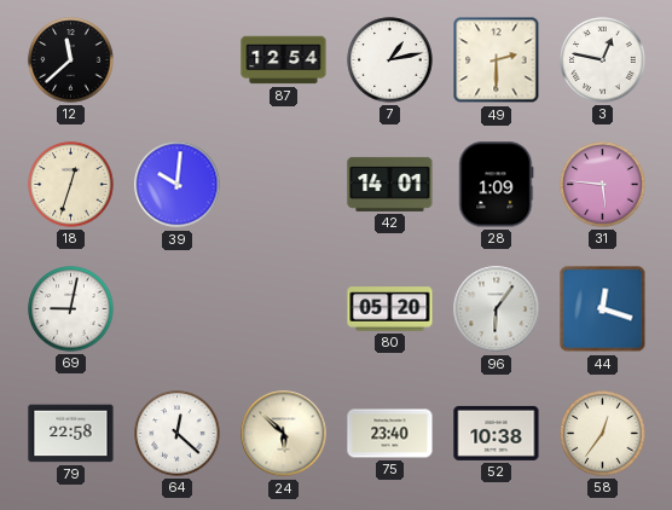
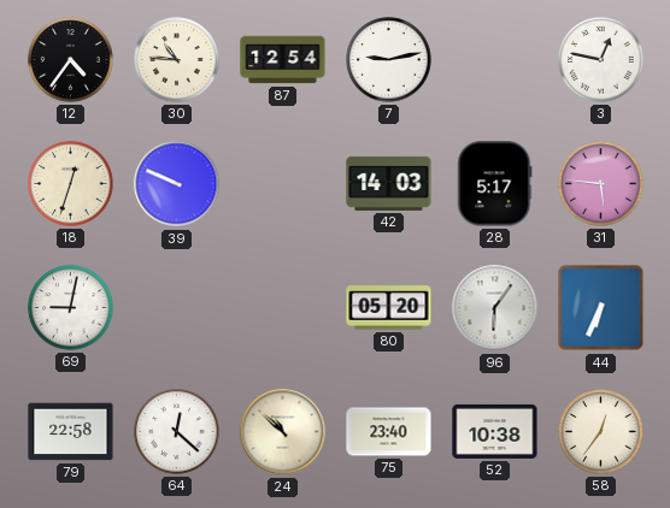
12: 11:38 -> 4:36 (71, 60)
30: none -> 10:46 (177, 60)
7: 1:13 -> 9:13 (389, 60)
49: 2:30 -> none (497, 60)
39: 10:01 -> 9:49 (177, 184)
42: 14:01 -> 14:03 (389, 183)
28: 1:09 -> 5:17 (495, 184)
44: 12:18 -> 6:34 (601, 308)
24: 5:52 -> 10:52 (283, 432)
